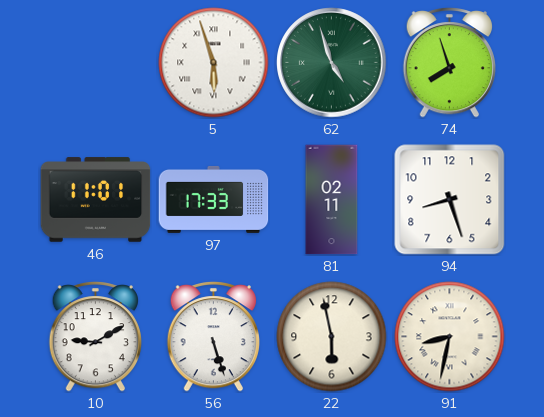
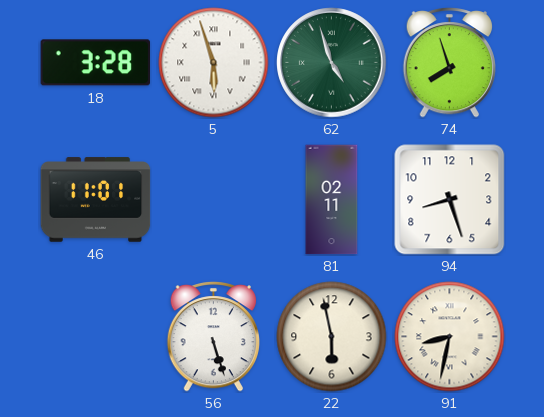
18: none -> 3:28 (96, 63)
97: 17:33 -> none (214, 199)
10: 9:10 -> none (95, 337)
